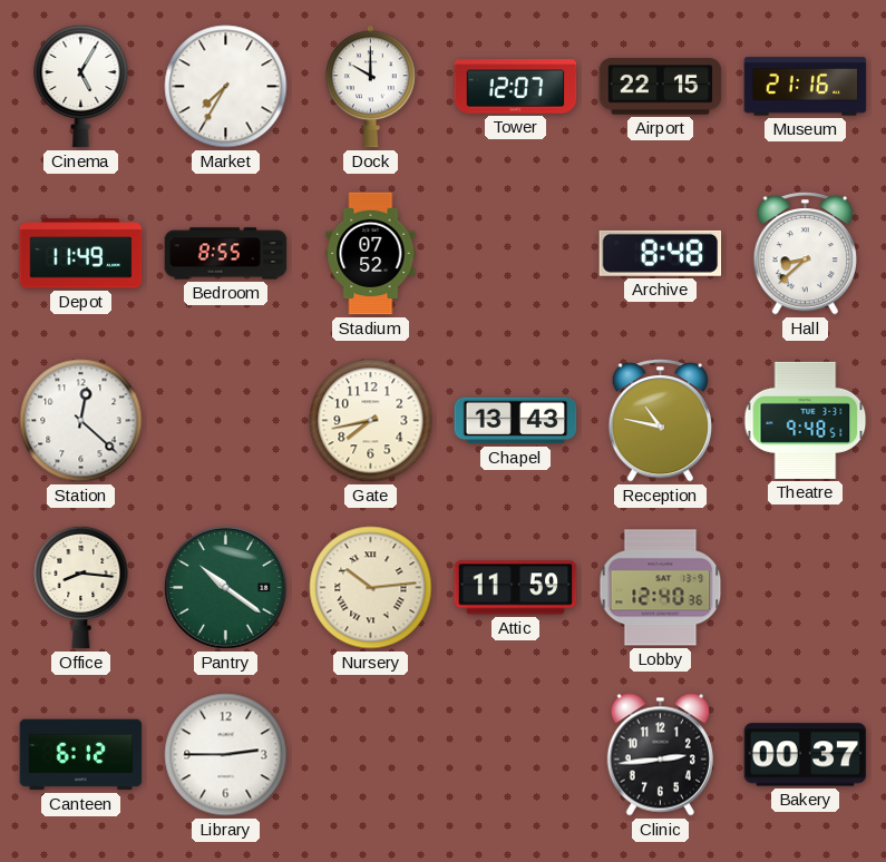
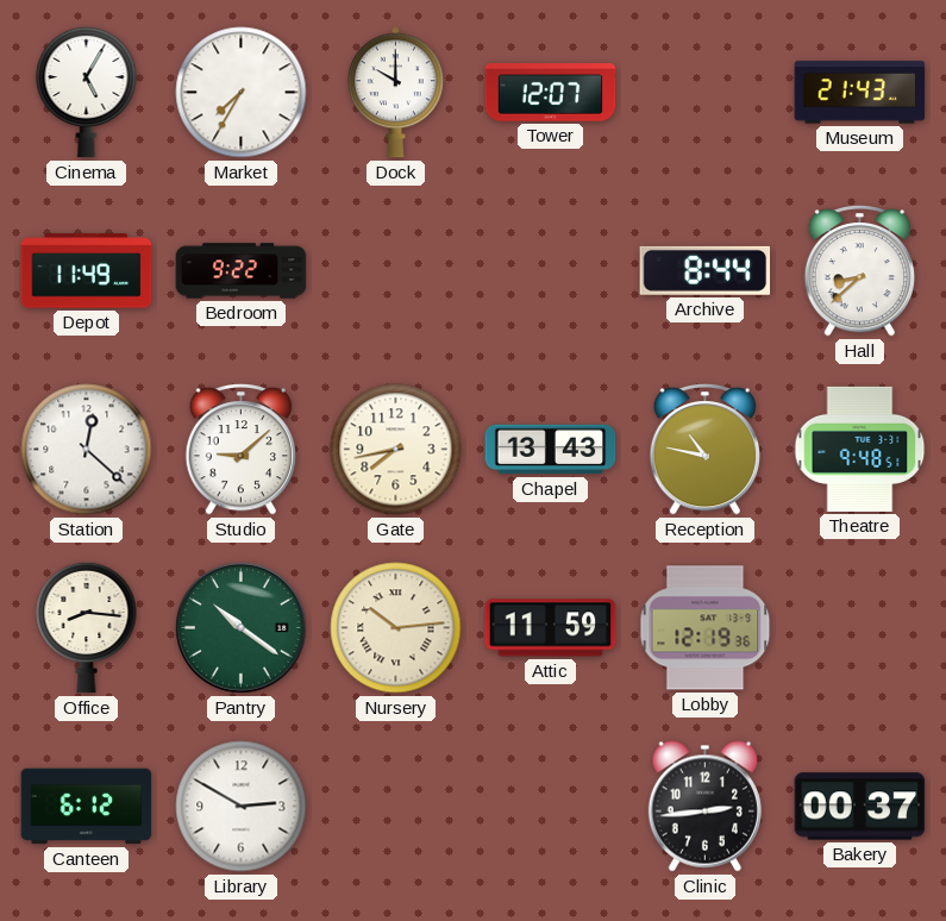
Airport: 22:15 -> none (661, 87)
Museum: 21:16 -> 21:43 (860, 93)
Bedroom: 8:55 -> 9:22 (242, 271)
Stadium: 07:52 -> none (371, 254)
Archive: 8:48 -> 8:44 (706, 270)
Studio: none -> 9:08 (240, 450)
Lobby: 12:40 -> 12:19 (706, 628)
Library: 2:45 -> 2:50 (242, 807)
